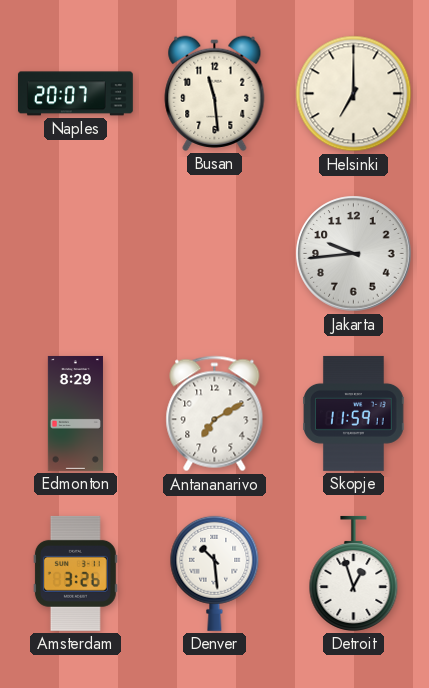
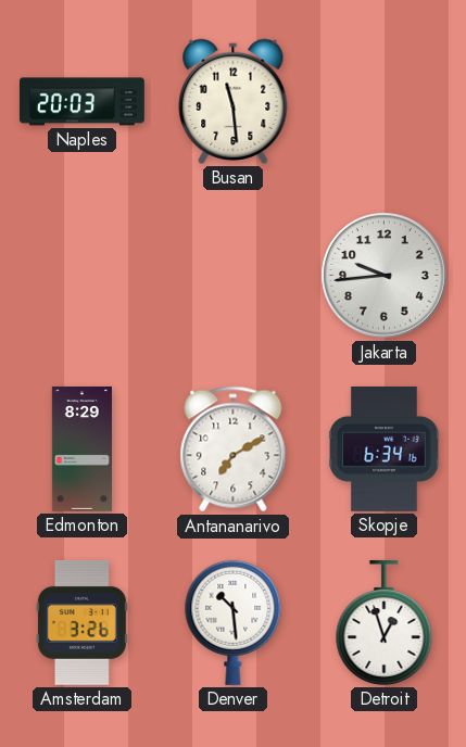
Naples: 20:07 -> 20:03 (81, 102)
Helsinki: 7:00 -> none (354, 94)
Skopje: 11:59 -> 6:34 (385, 448)
